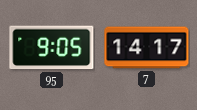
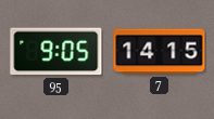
7: 14:17 -> 14:15 (160, 52)
